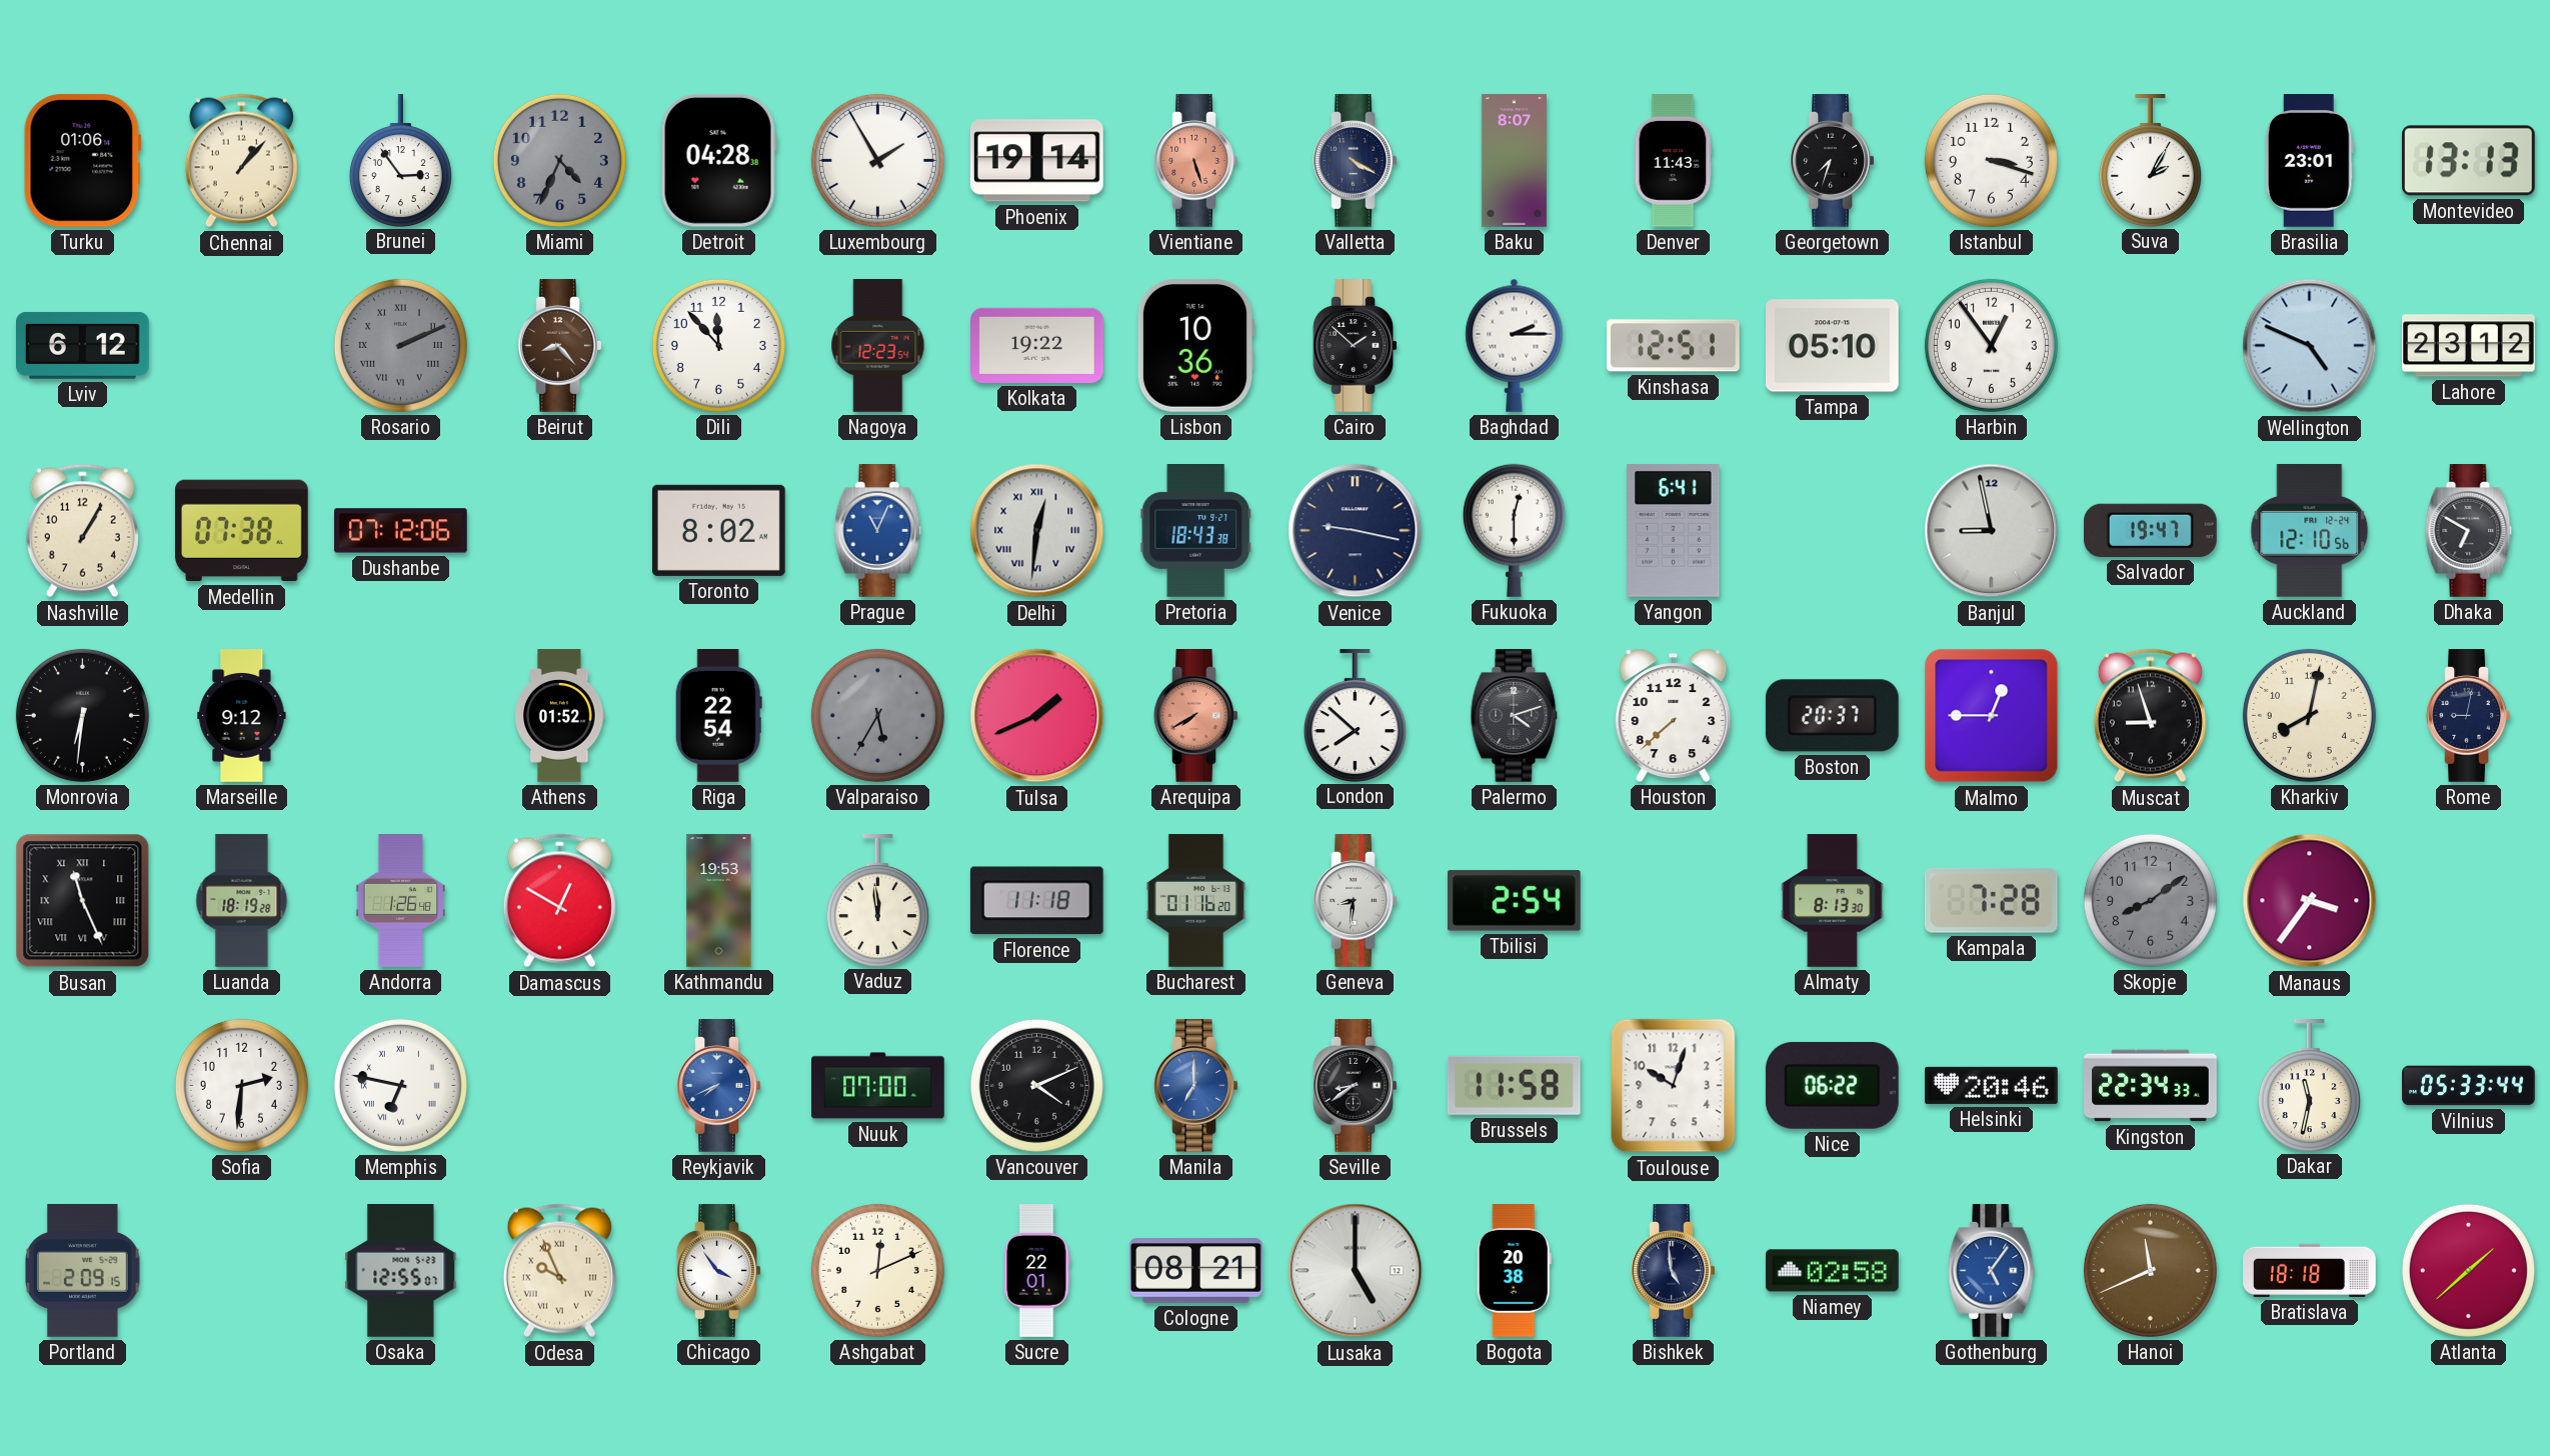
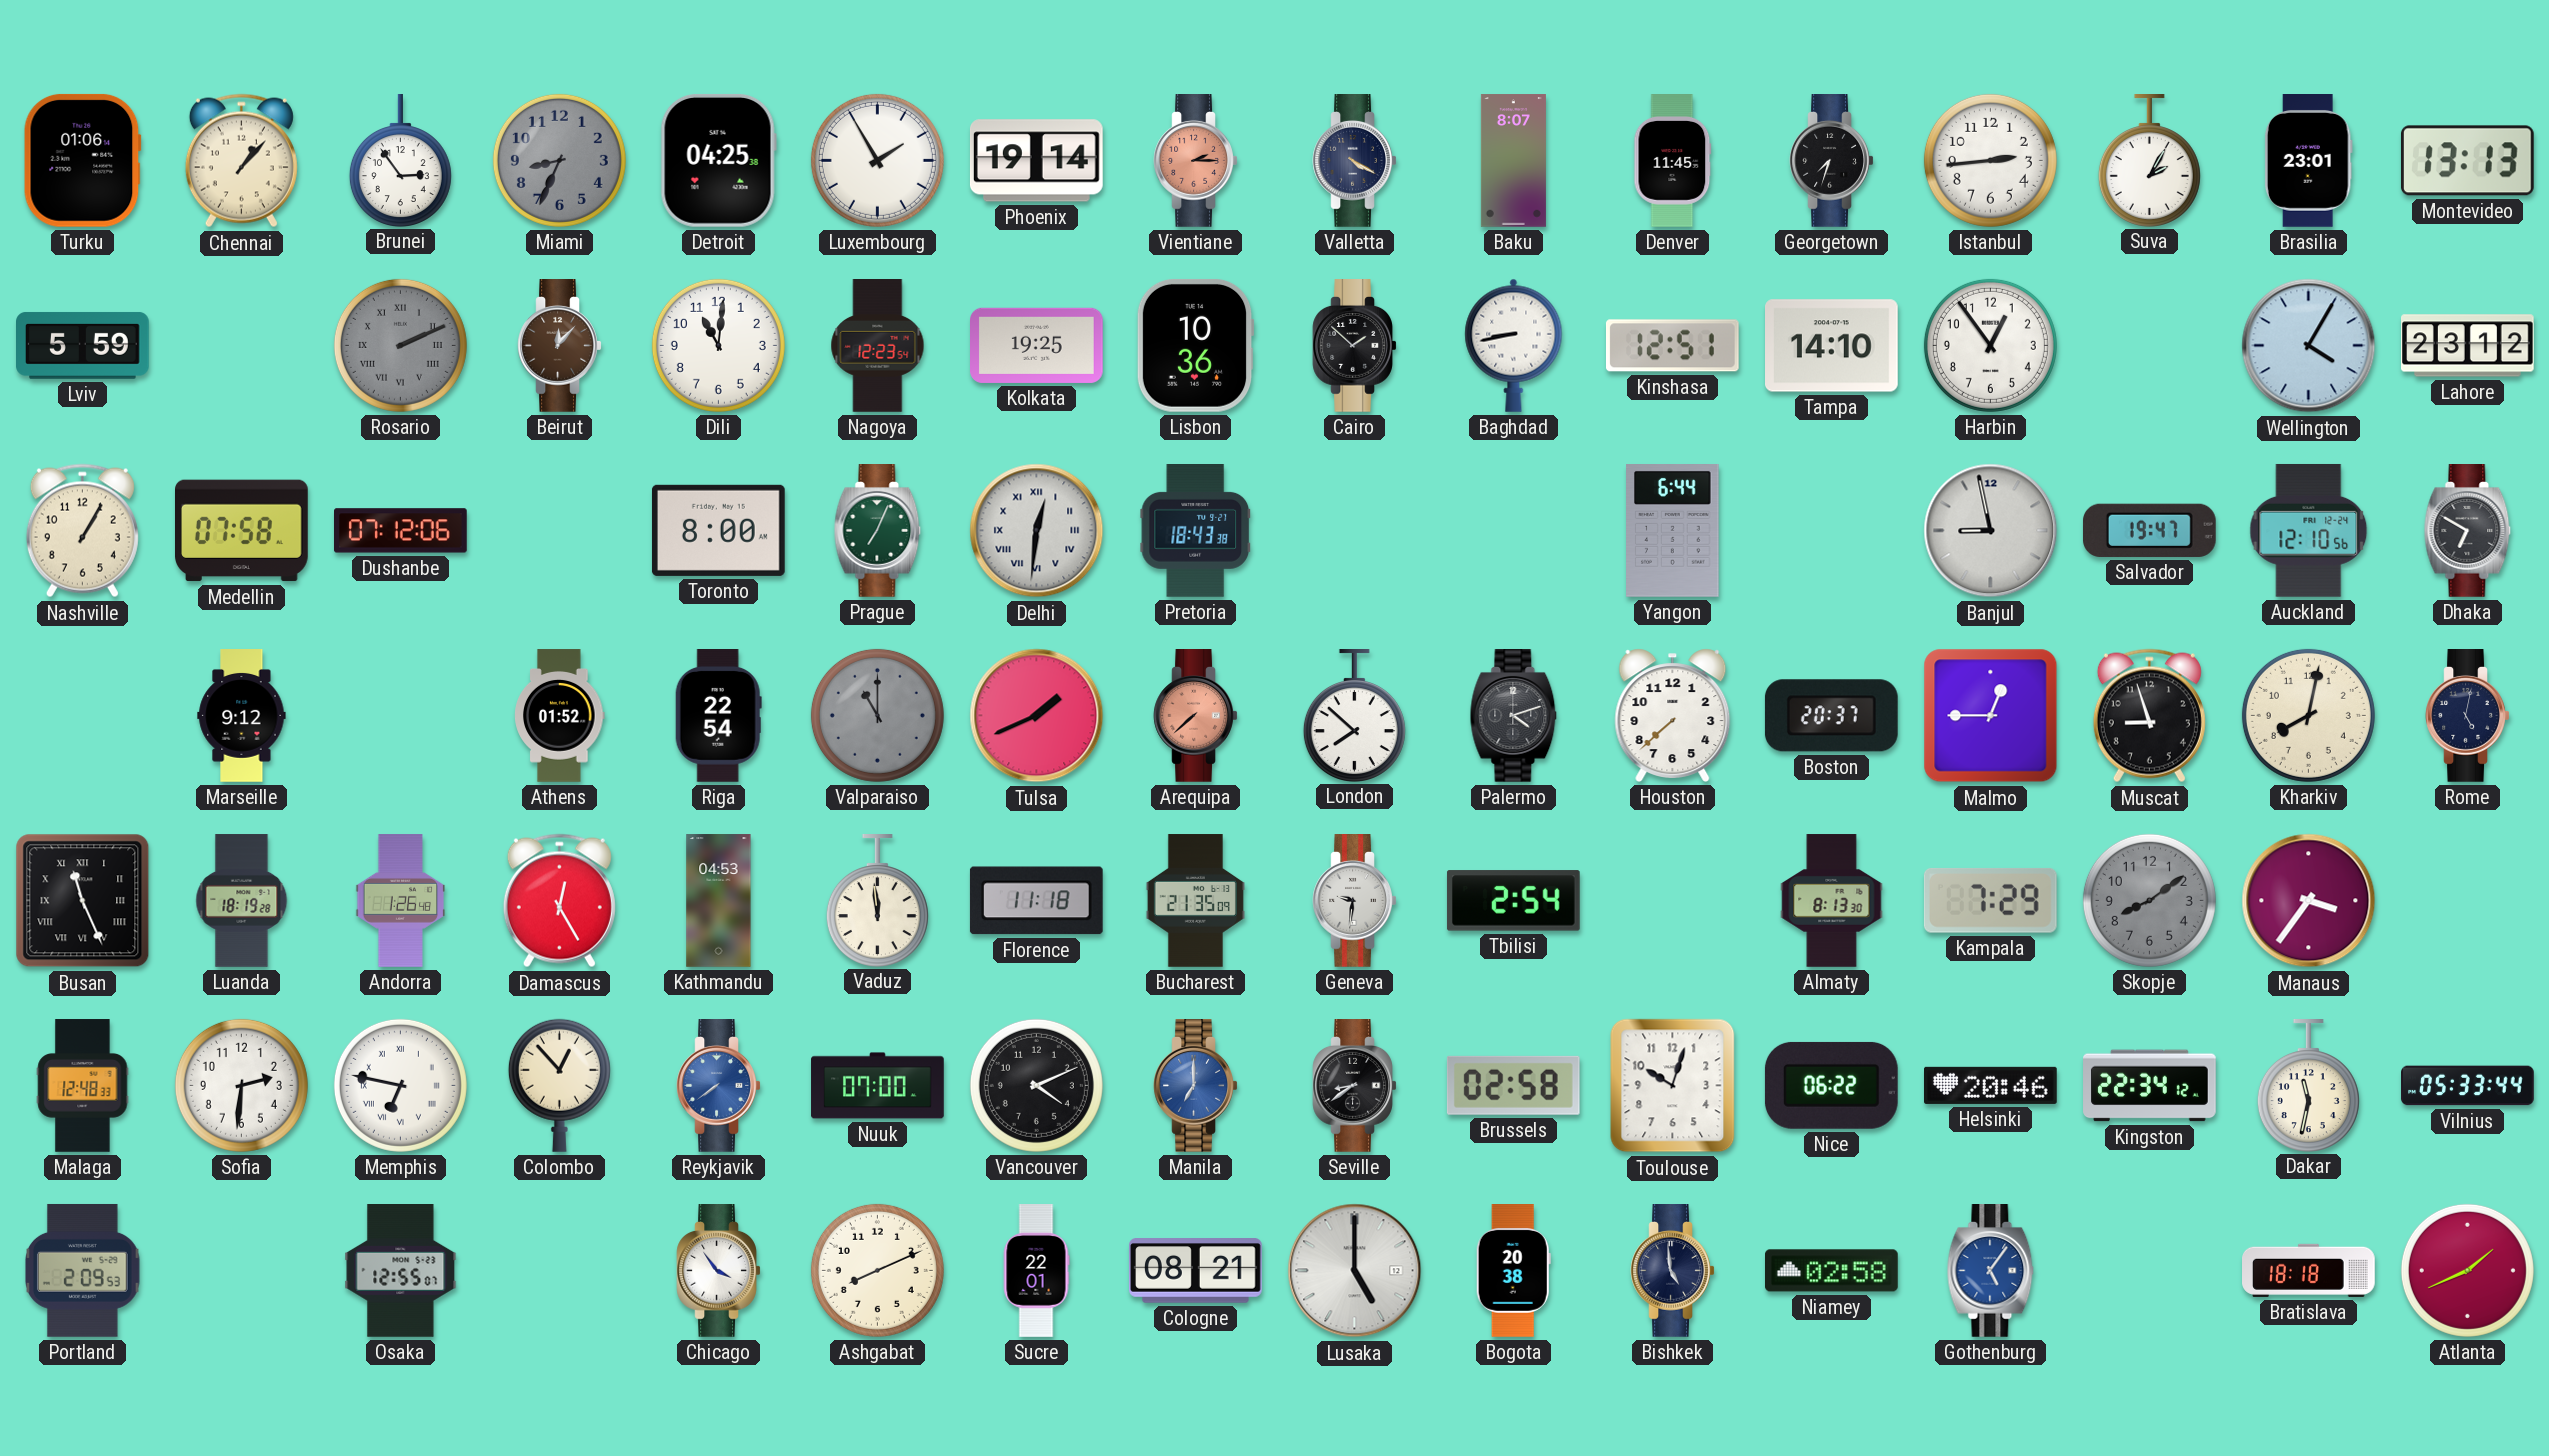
Miami: 4:34 -> 8:34 (559, 160)
Detroit: 04:28 -> 04:25 (718, 160)
Vientiane: 5:27 -> 2:15 (1196, 161)
Denver: 11:43 -> 11:45 (1673, 161)
Istanbul: 3:18 -> 2:44 (1990, 160)
Lviv: 6:12 -> 5:59 (83, 346)
Beirut: 8:23 -> 12:07 (560, 346)
Dili: 11:53 -> 11:01 (718, 345)
Kolkata: 19:22 -> 19:25 (1037, 345)
Baghdad: 2:15 -> 8:43 (1514, 345)
Tampa: 05:10 -> 14:10 (1832, 346)
Wellington: 4:49 -> 4:05 (2309, 346)
Medellin: 07:38 -> 07:58 (242, 531)
Toronto: 8:02 -> 8:00 (718, 530)
Prague: 11:04 -> 7:04 (878, 531)
Prague dial: blue -> green (878, 531)
Venice: 9:17 -> none (1356, 531)
Fukuoka: 12:30 -> none (1514, 530)
Yangon: 6:41 -> 6:44 (1673, 531)
Monrovia: 6:31 -> none (82, 715)
Valparaiso: 5:35 -> 11:00 (877, 715)
Arequipa: 7:40 -> 7:38 (1196, 716)
Rome: 9:02 -> 5:02 (2468, 716)
Damascus: 12:50 -> 12:25 (559, 901)
Kathmandu: 19:53 -> 04:53 (719, 901)
Bucharest: 01:16 -> 21:35 (1195, 901)
Geneva: 8:31 -> 9:31 (1355, 901)
Kampala: 7:28 -> 7:29 (1990, 900)
Malaga: none -> 12:48 (83, 1086)
Colombo: none -> 12:53 (559, 1085)
Reykjavik: 7:41 -> 7:39 (719, 1086)
Brussels: 11:58 -> 02:58 (1513, 1085)
Kingston: 22:34:33 -> 22:34:12 (2150, 1086)
Portland: 2:09:15 -> 2:09:53 (83, 1271)
Odesa: 9:56 -> none (559, 1271)
Ashgabat: 12:11 -> 8:11 (877, 1270)
Hanoi: 11:41 -> none (2150, 1270)
Atlanta: 1:38 -> 1:41 (2467, 1270)
